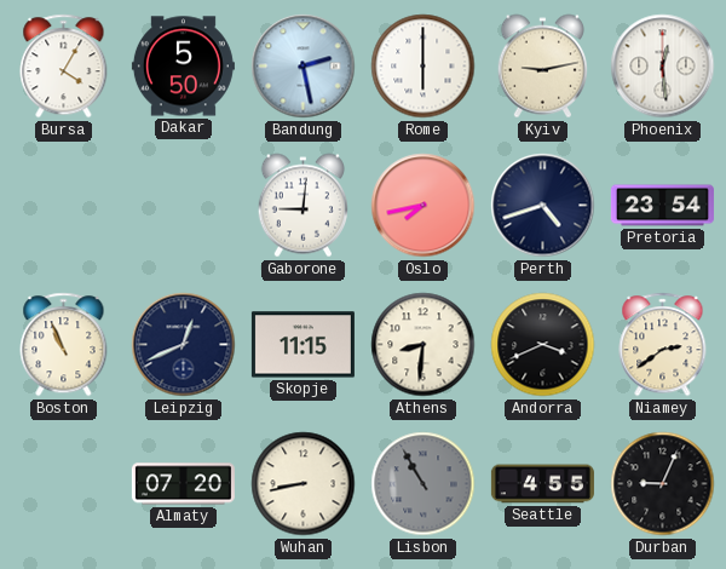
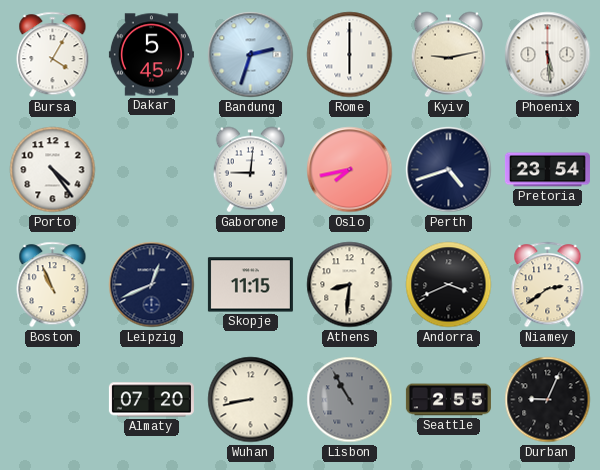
Dakar: 5:50 -> 5:45 (151, 55)
Bandung: 2:28 -> 2:33 (251, 55)
Phoenix: 12:29 -> 5:29 (548, 55)
Porto: none -> 4:24 (53, 170)
Seattle: 4:55 -> 2:55 (448, 400)
